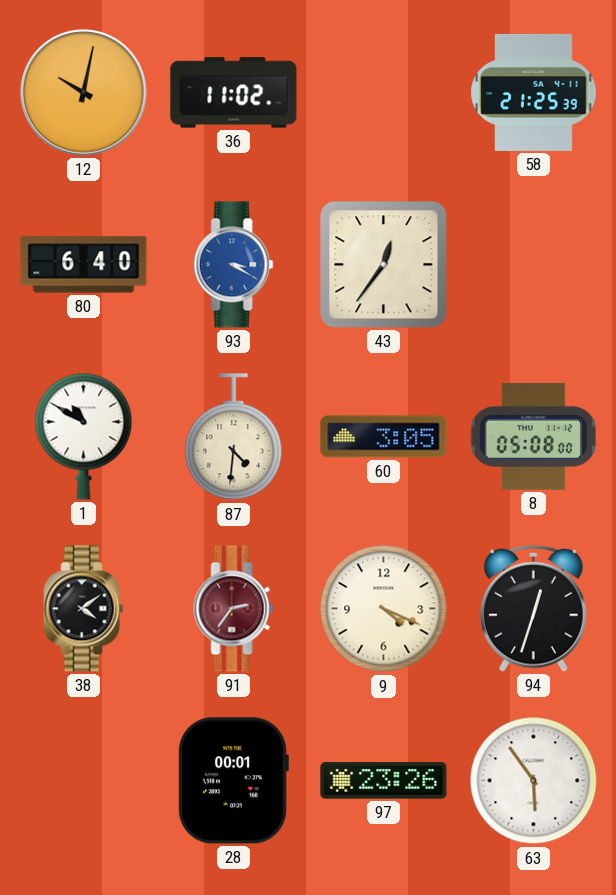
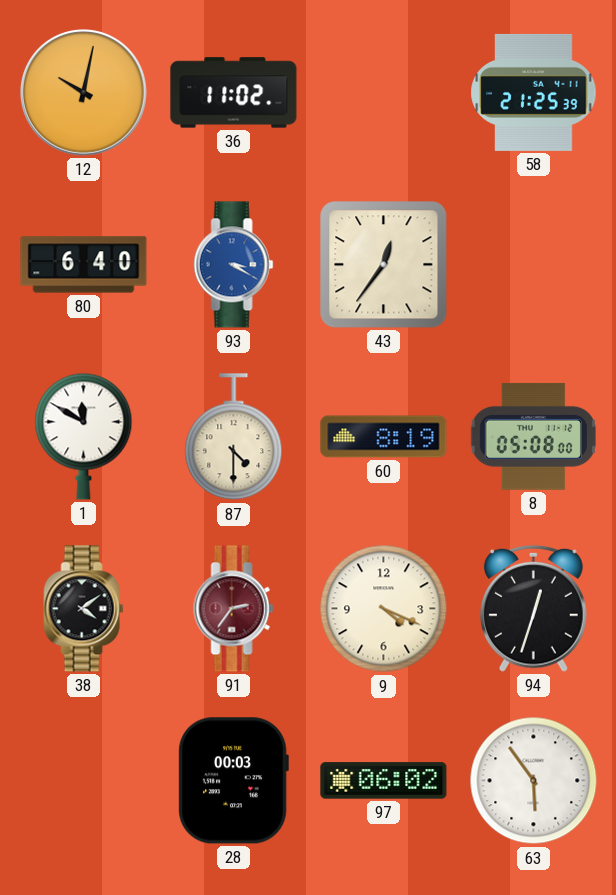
1: 10:50 -> 11:50 (84, 436)
87: 4:31 -> 4:30 (234, 437)
60: 3:05 -> 8:19 (384, 437)
28: 00:01 -> 00:03 (233, 781)
97: 23:26 -> 06:02 (384, 781)
